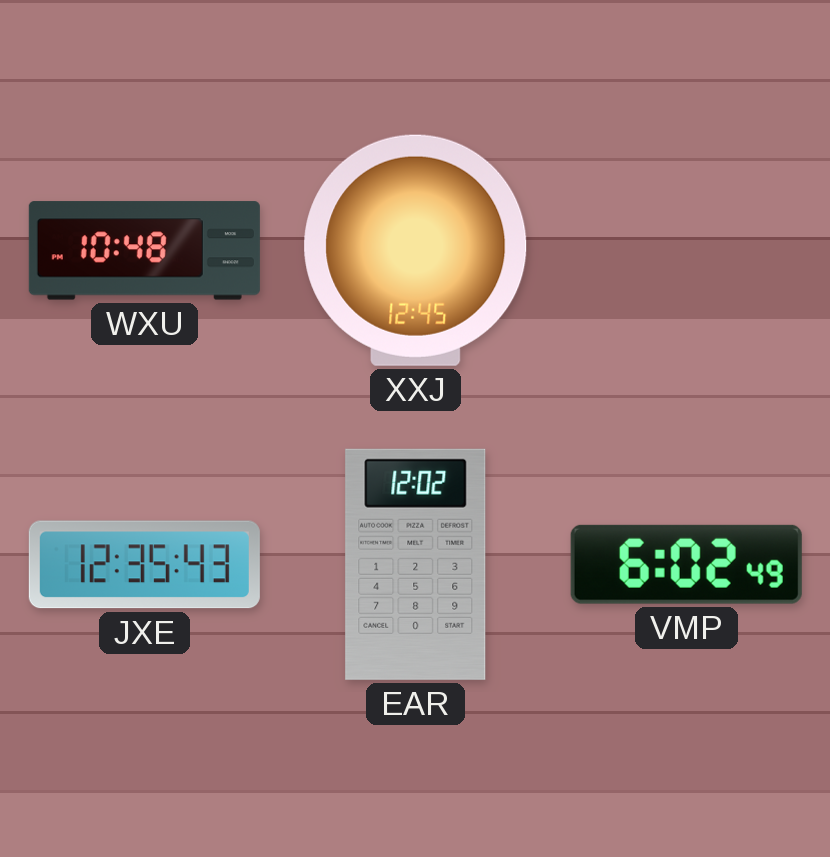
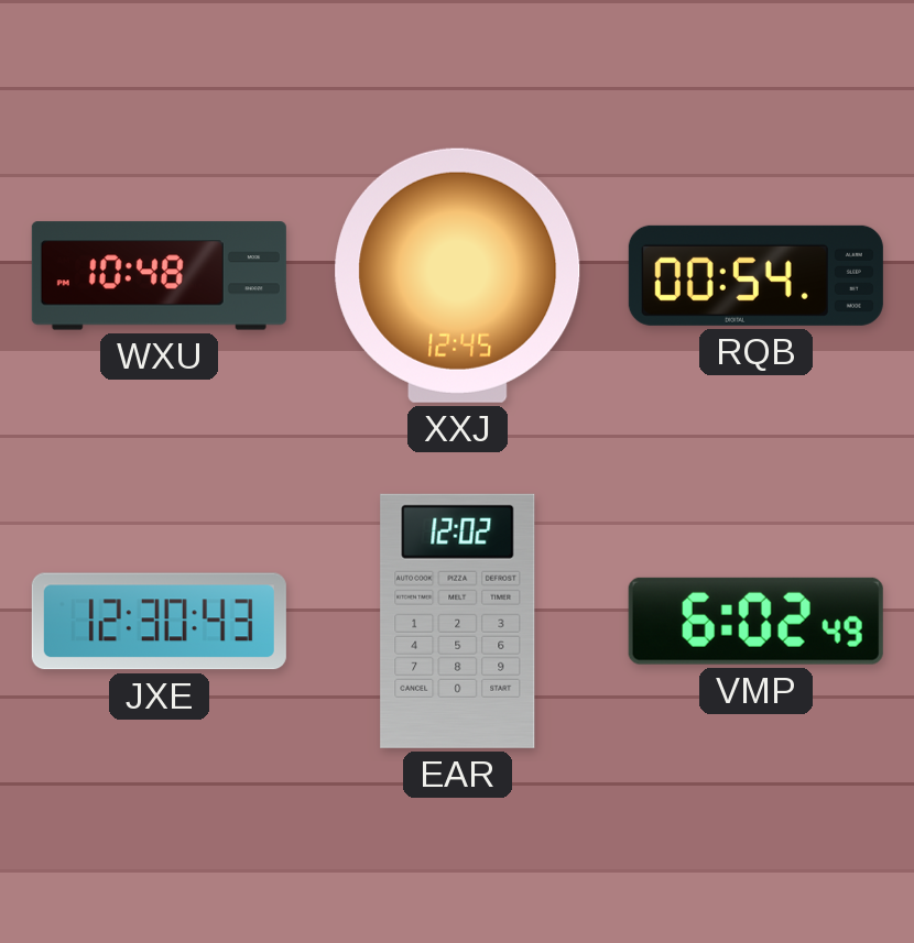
RQB: none -> 00:54 (755, 275)
JXE: 12:35 -> 12:30 (159, 622)
